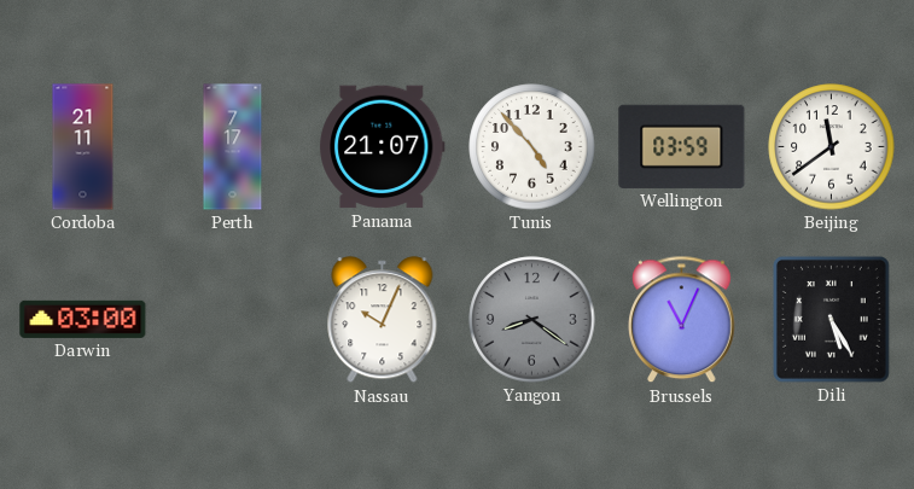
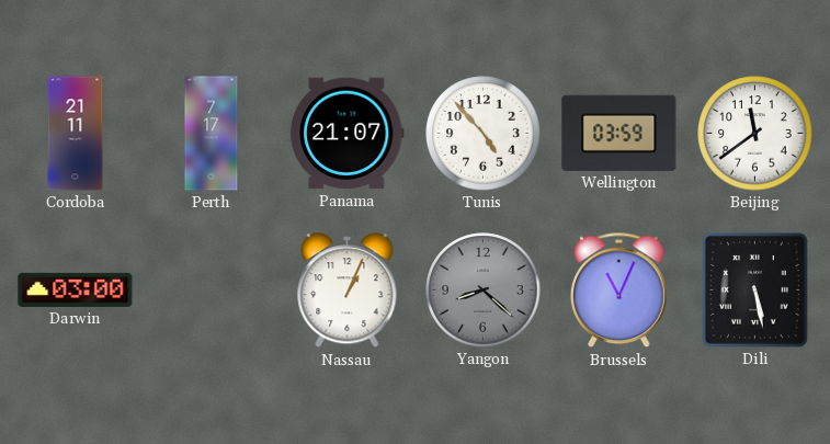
Nassau: 10:04 -> 1:04 (348, 291)
Yangon: 8:21 -> 8:22 (484, 291)
Dili: 5:25 -> 5:28 (754, 289)
